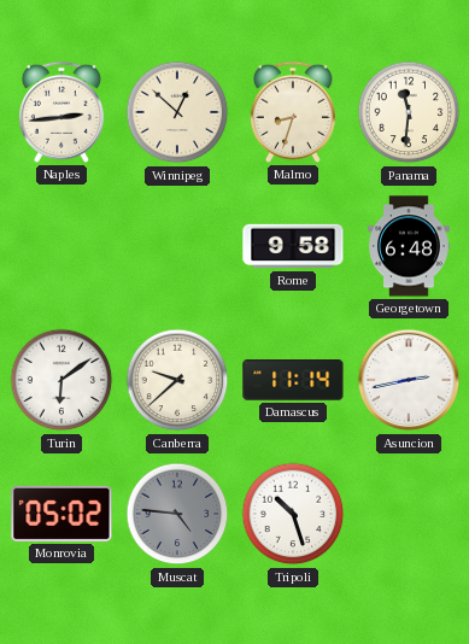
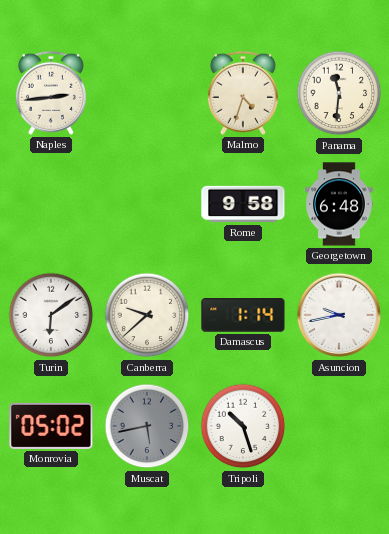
Winnipeg: 12:52 -> none (177, 112)
Malmo: 8:33 -> 4:33 (243, 93)
Damascus: 11:14 -> 1:14 (243, 315)
Asuncion: 2:43 -> 9:43 (339, 315)
Muscat: 4:46 -> 5:43 (147, 426)
